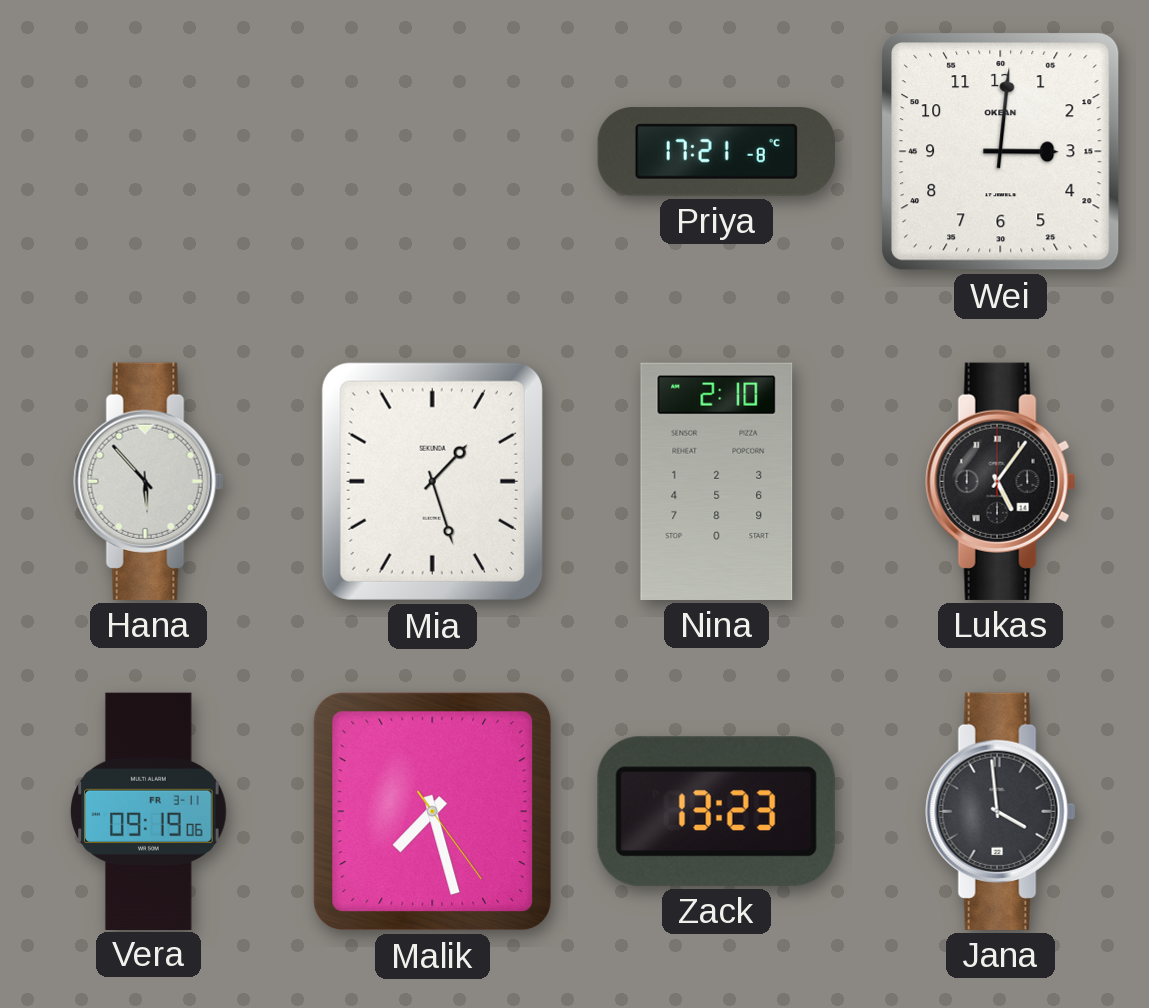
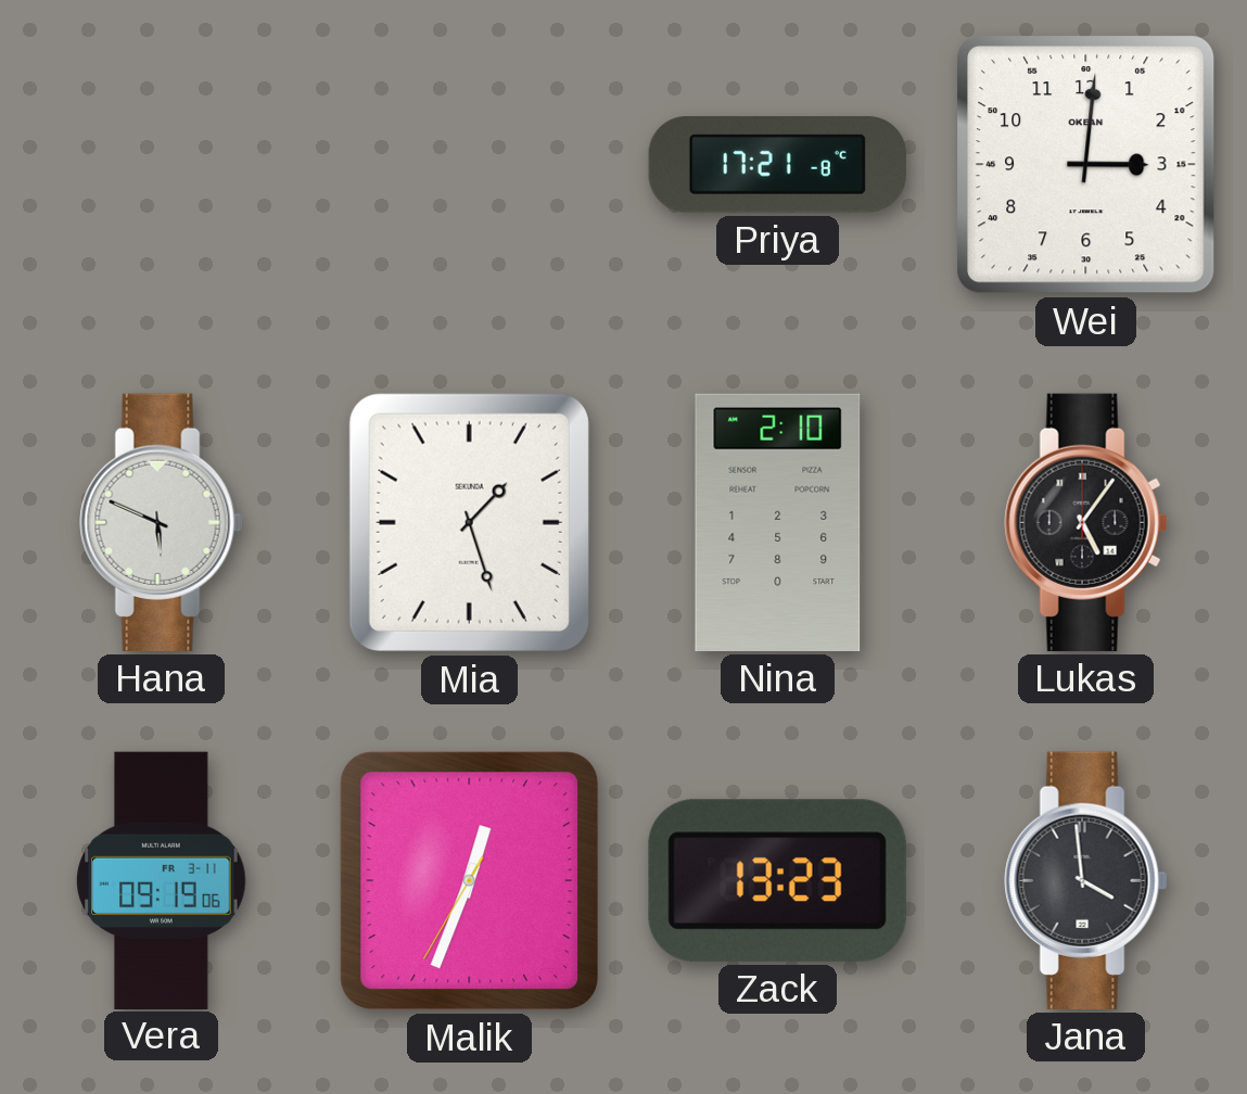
Hana: 5:53 -> 5:49 (162, 522)
Malik: 7:27 -> 12:33 (470, 881)
